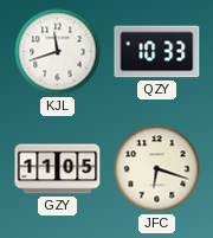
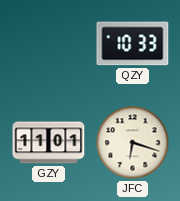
KJL: 11:42 -> none (58, 52)
GZY: 11:05 -> 11:01 (49, 143)
